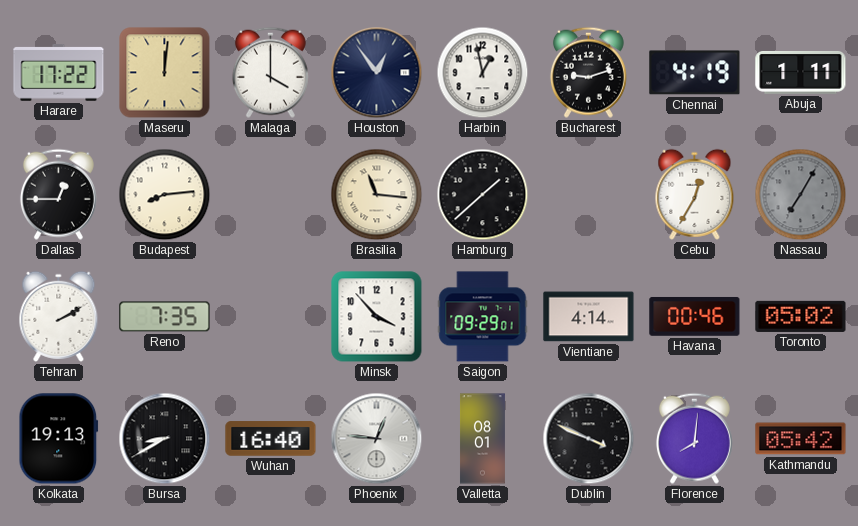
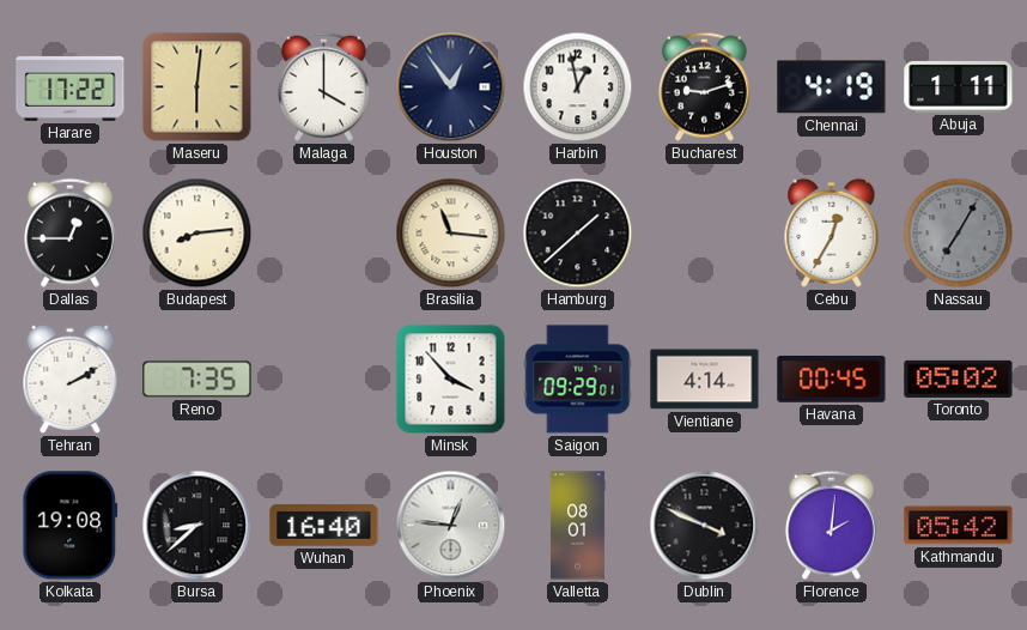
Maseru: 12:01 -> 6:01 (197, 87)
Havana: 00:46 -> 00:45 (832, 378)
Kolkata: 19:13 -> 19:08 (71, 526)
Bursa: 8:40 -> 8:38 (197, 526)
Florence: 8:01 -> 2:01 (831, 525)
